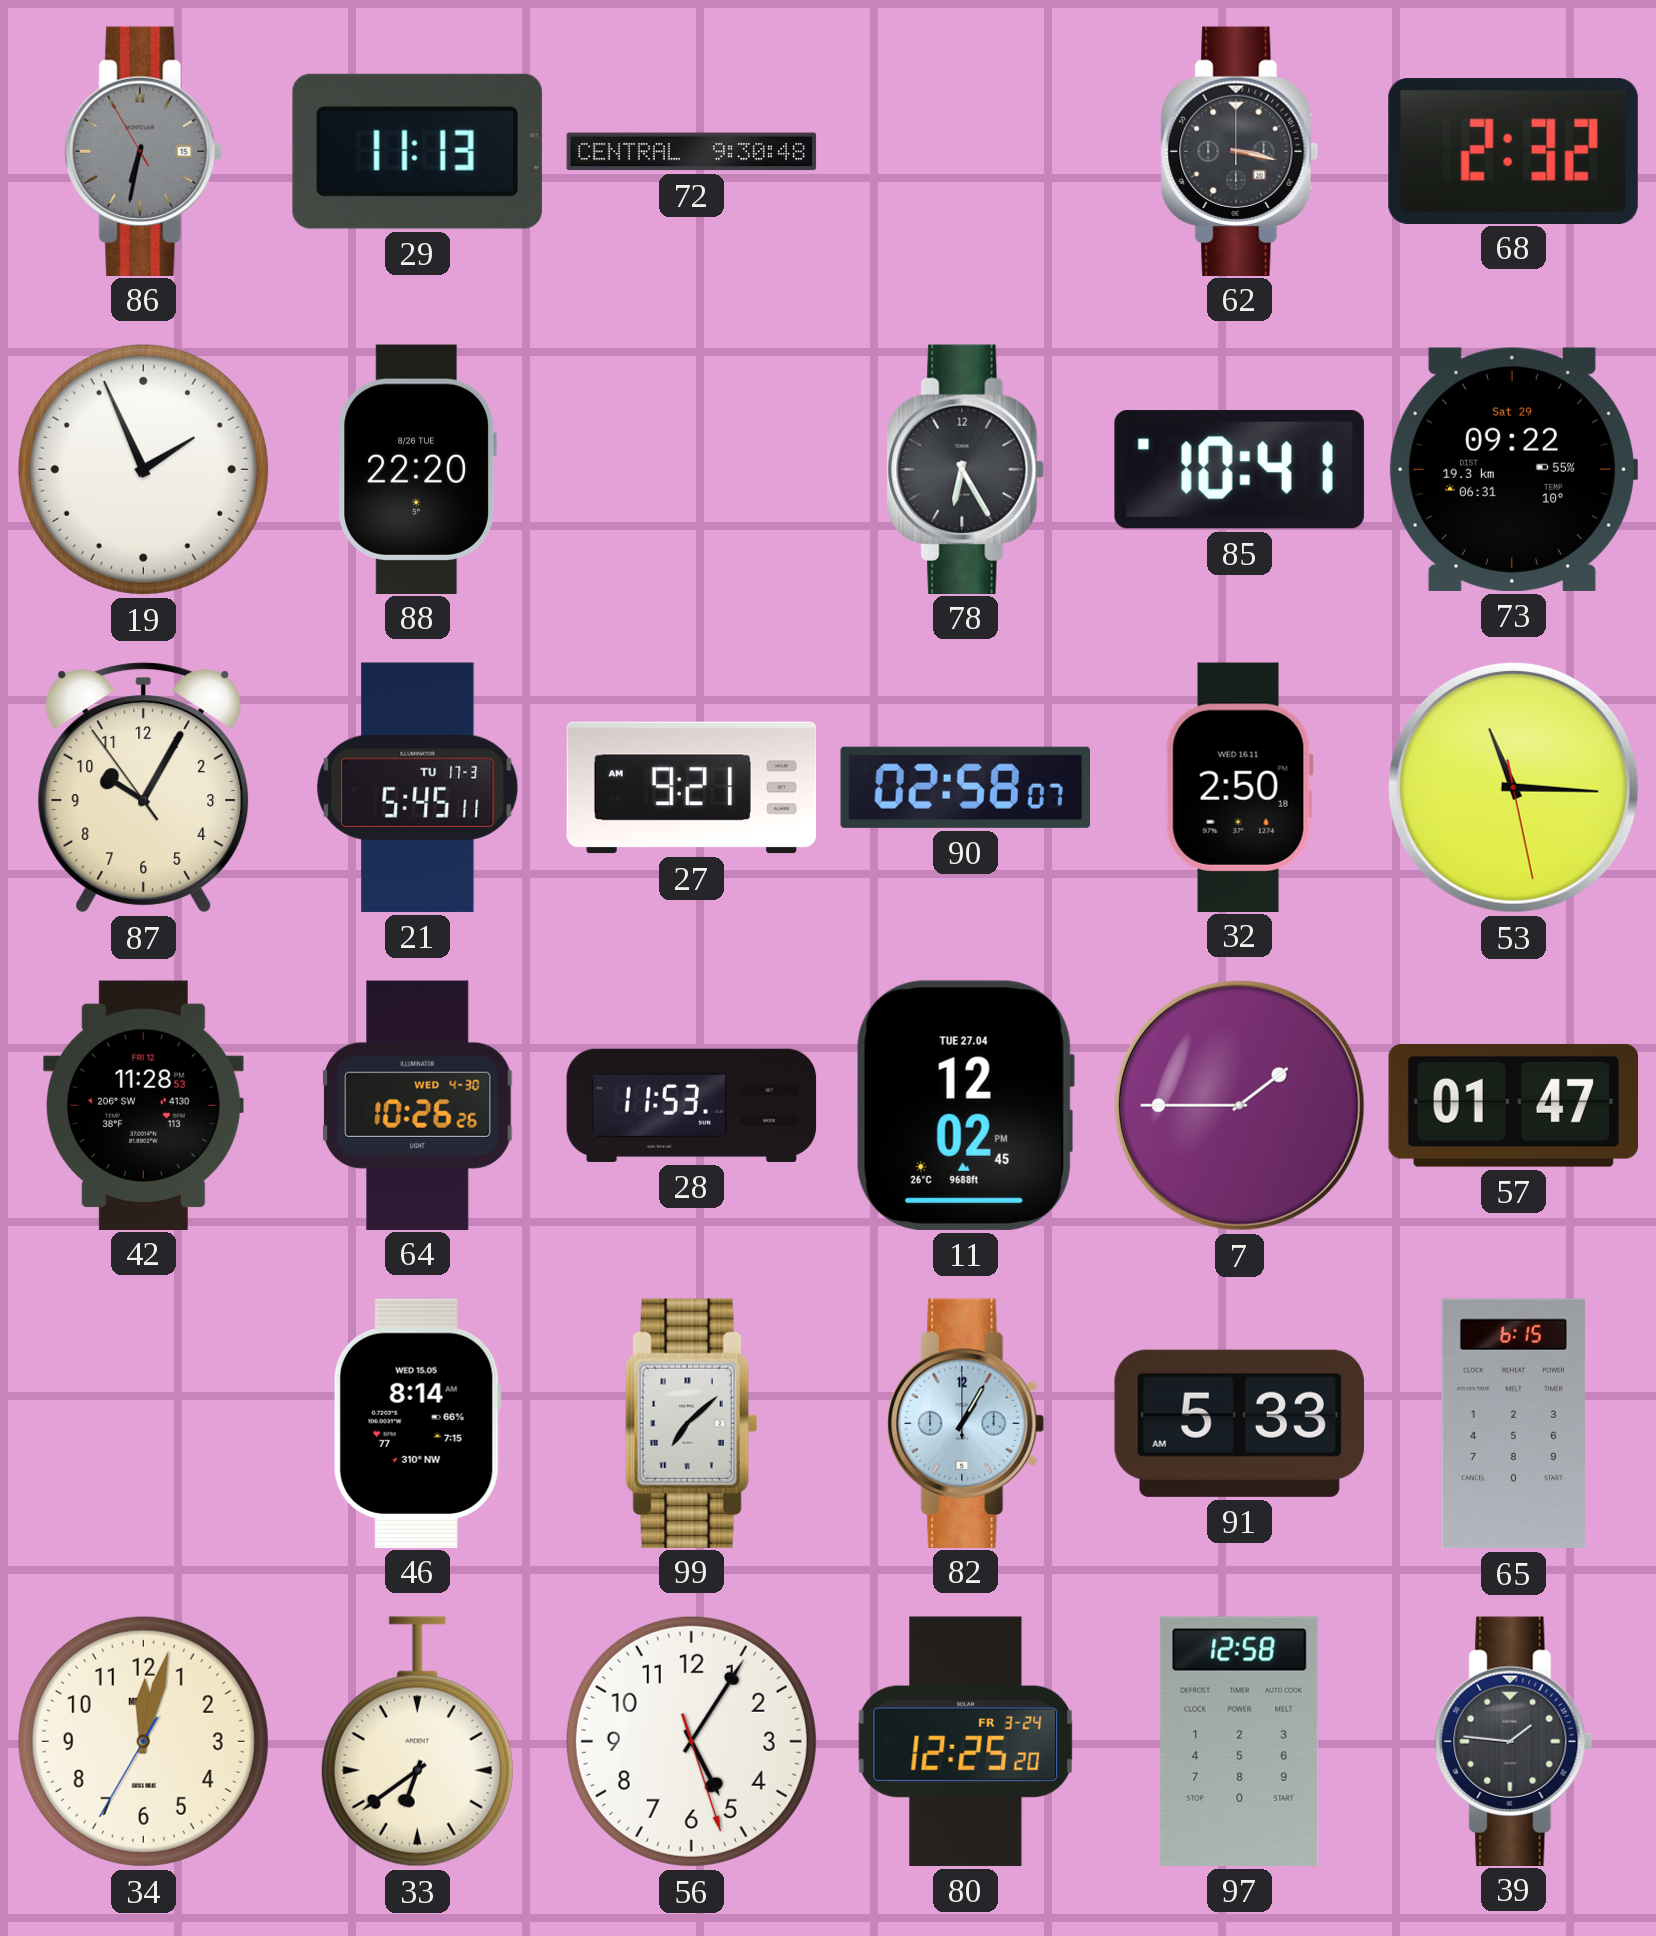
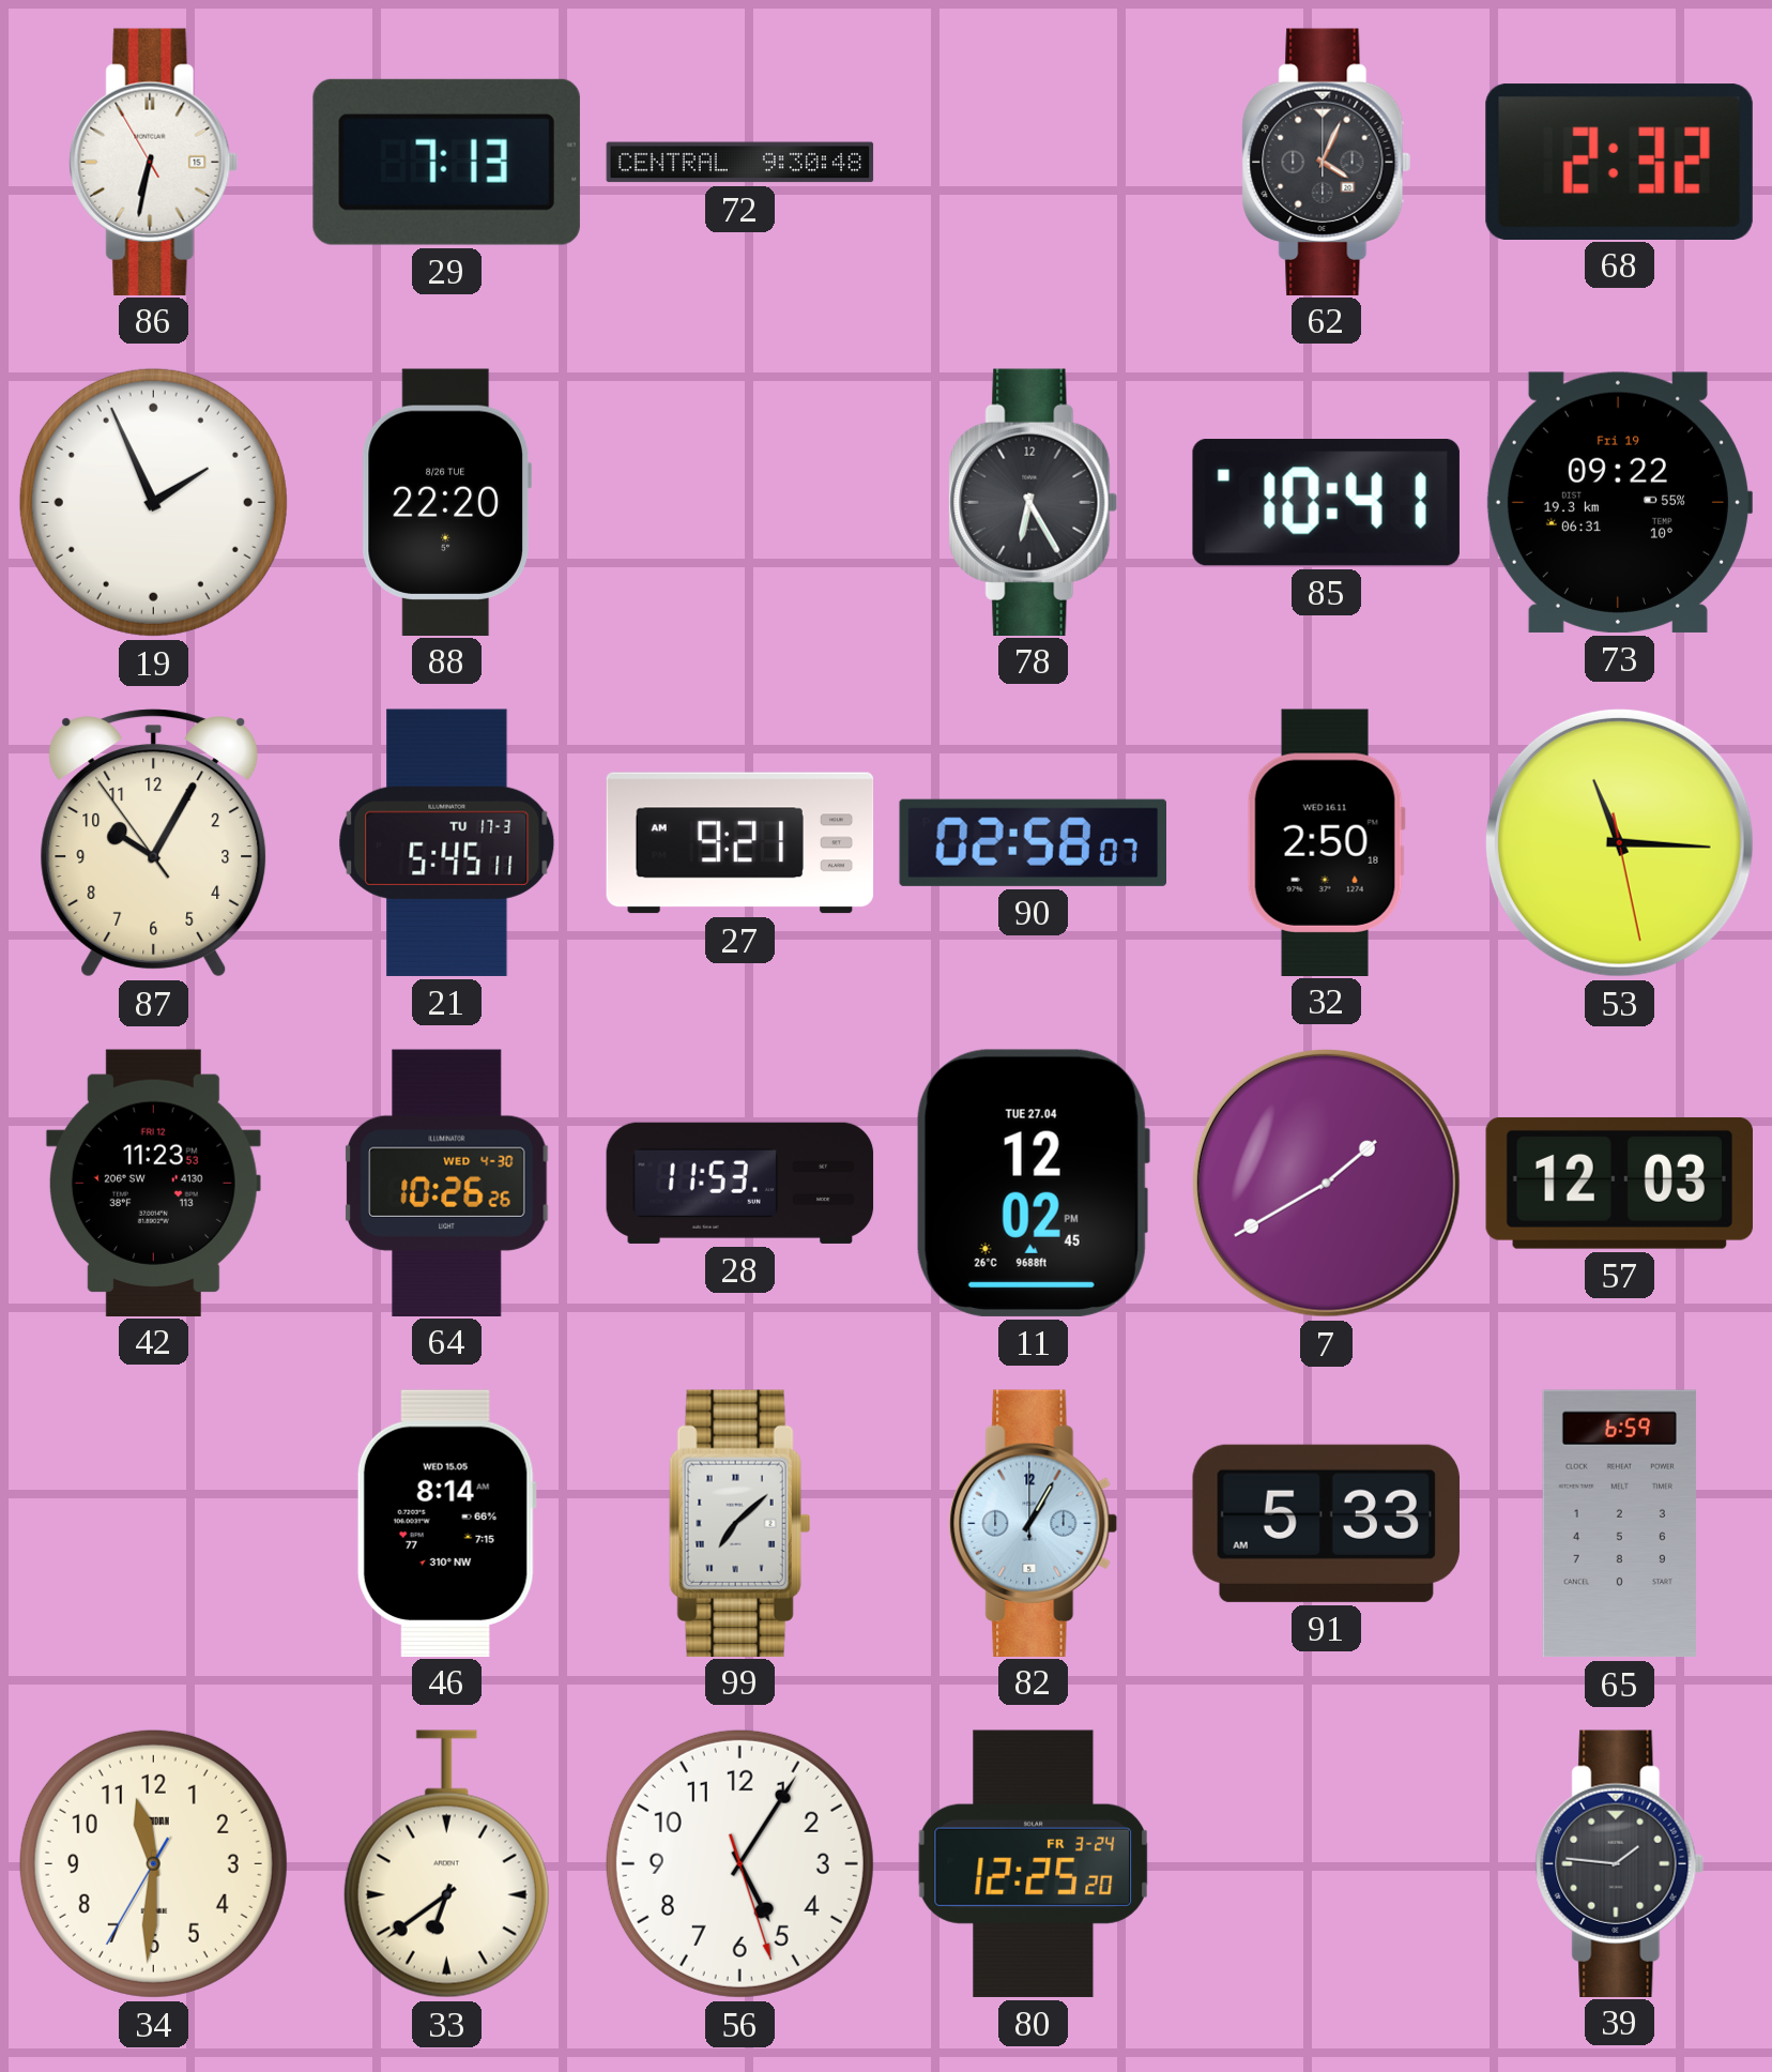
86 dial: grey -> white (154, 162)
29: 11:13 -> 7:13 (446, 162)
62: 3:17 -> 4:04 (1327, 162)
73 date: Sat 29 -> Fri 19 (1619, 502)
42: 11:28 -> 11:23 (153, 1183)
7: 1:45 -> 1:40 (1326, 1183)
57: 01:47 -> 12:03 (1619, 1183)
65: 6:15 -> 6:59 (1619, 1524)
34: 12:02 -> 11:30 (153, 1863)
97: 12:58 -> none (1240, 1741)
